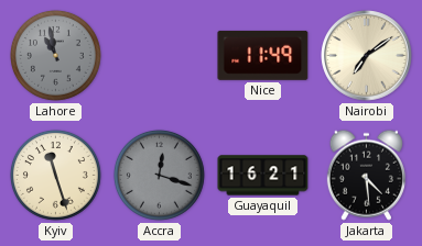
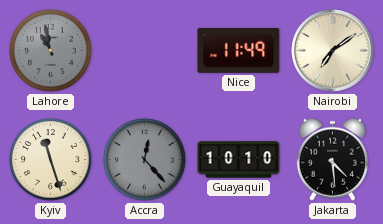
Accra: 12:18 -> 12:23 (144, 159)
Guayaquil: 16:21 -> 10:10 (239, 160)
